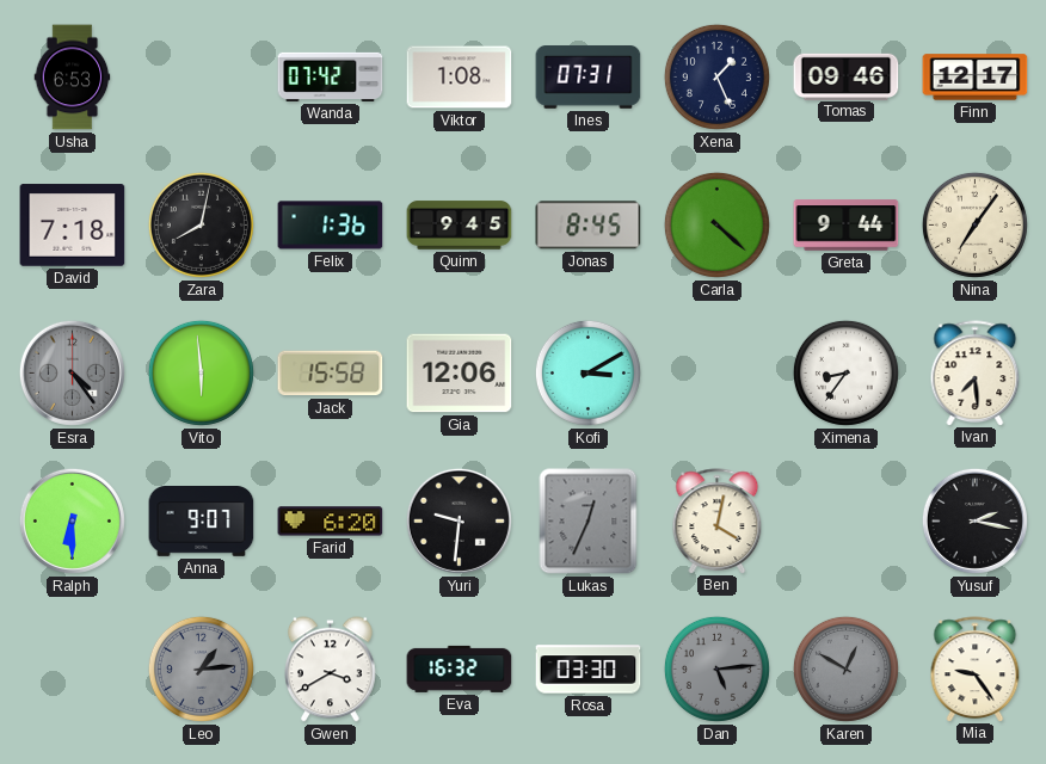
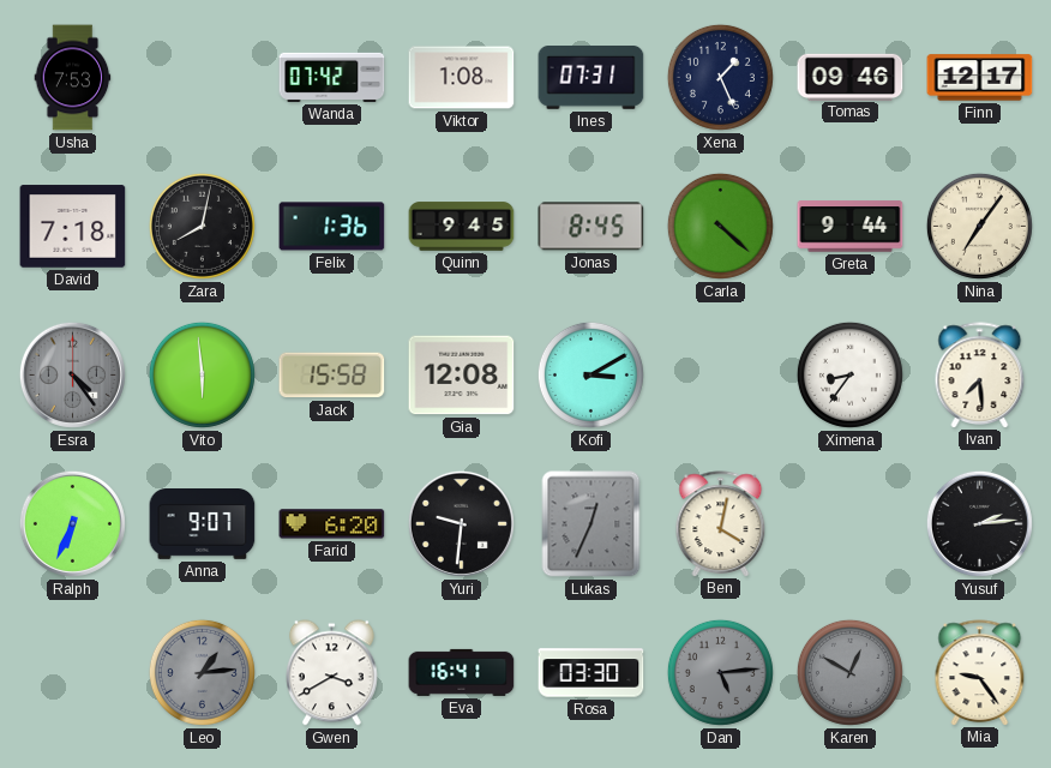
Usha: 6:53 -> 7:53 (73, 78)
Gia: 12:06 -> 12:08 (462, 376)
Ralph: 6:30 -> 6:34 (72, 523)
Yusuf: 2:17 -> 2:14 (979, 523)
Eva: 16:32 -> 16:41 (462, 672)
